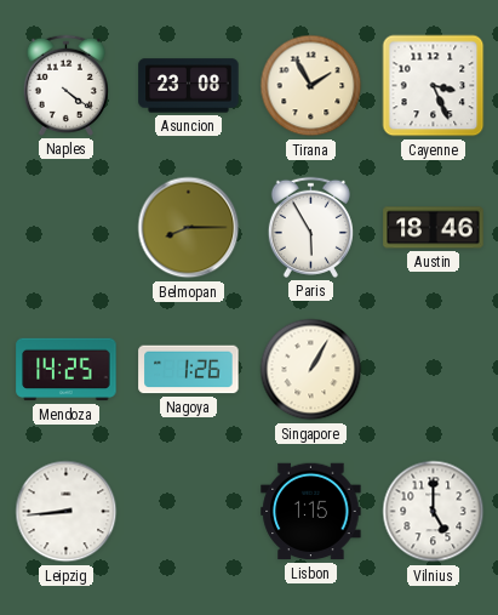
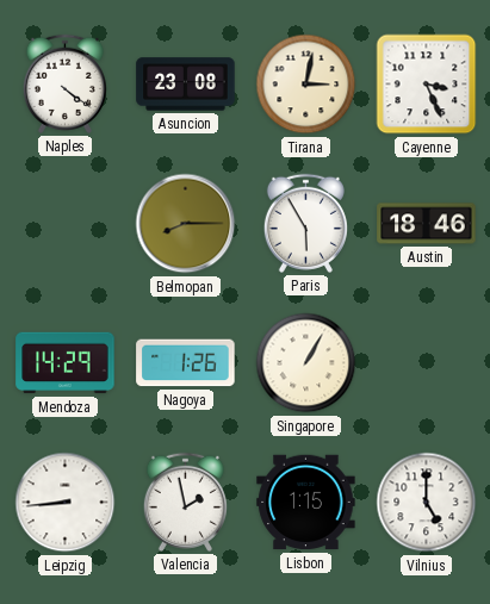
Tirana: 1:55 -> 3:02 (306, 85)
Mendoza: 14:25 -> 14:29 (66, 363)
Valencia: none -> 1:58 (185, 502)
